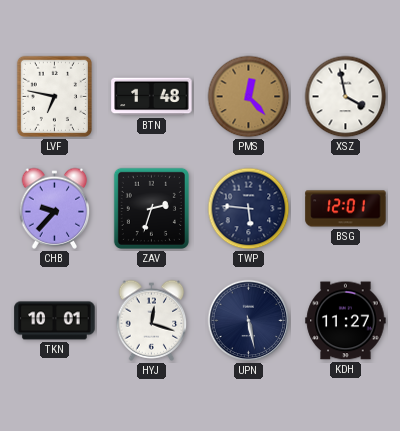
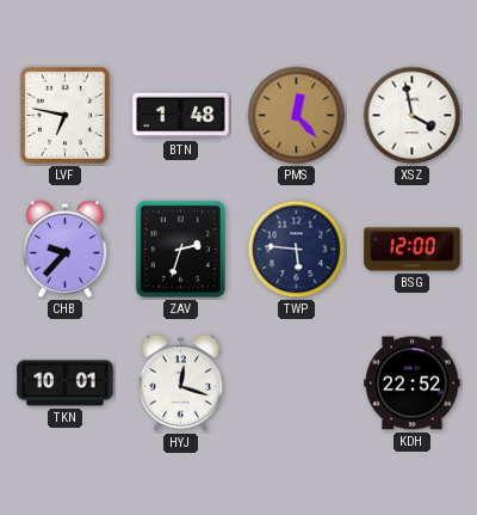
BSG: 12:01 -> 12:00 (413, 250)
UPN: 5:28 -> none (249, 321)
KDH: 11:27 -> 22:52 (413, 384)
